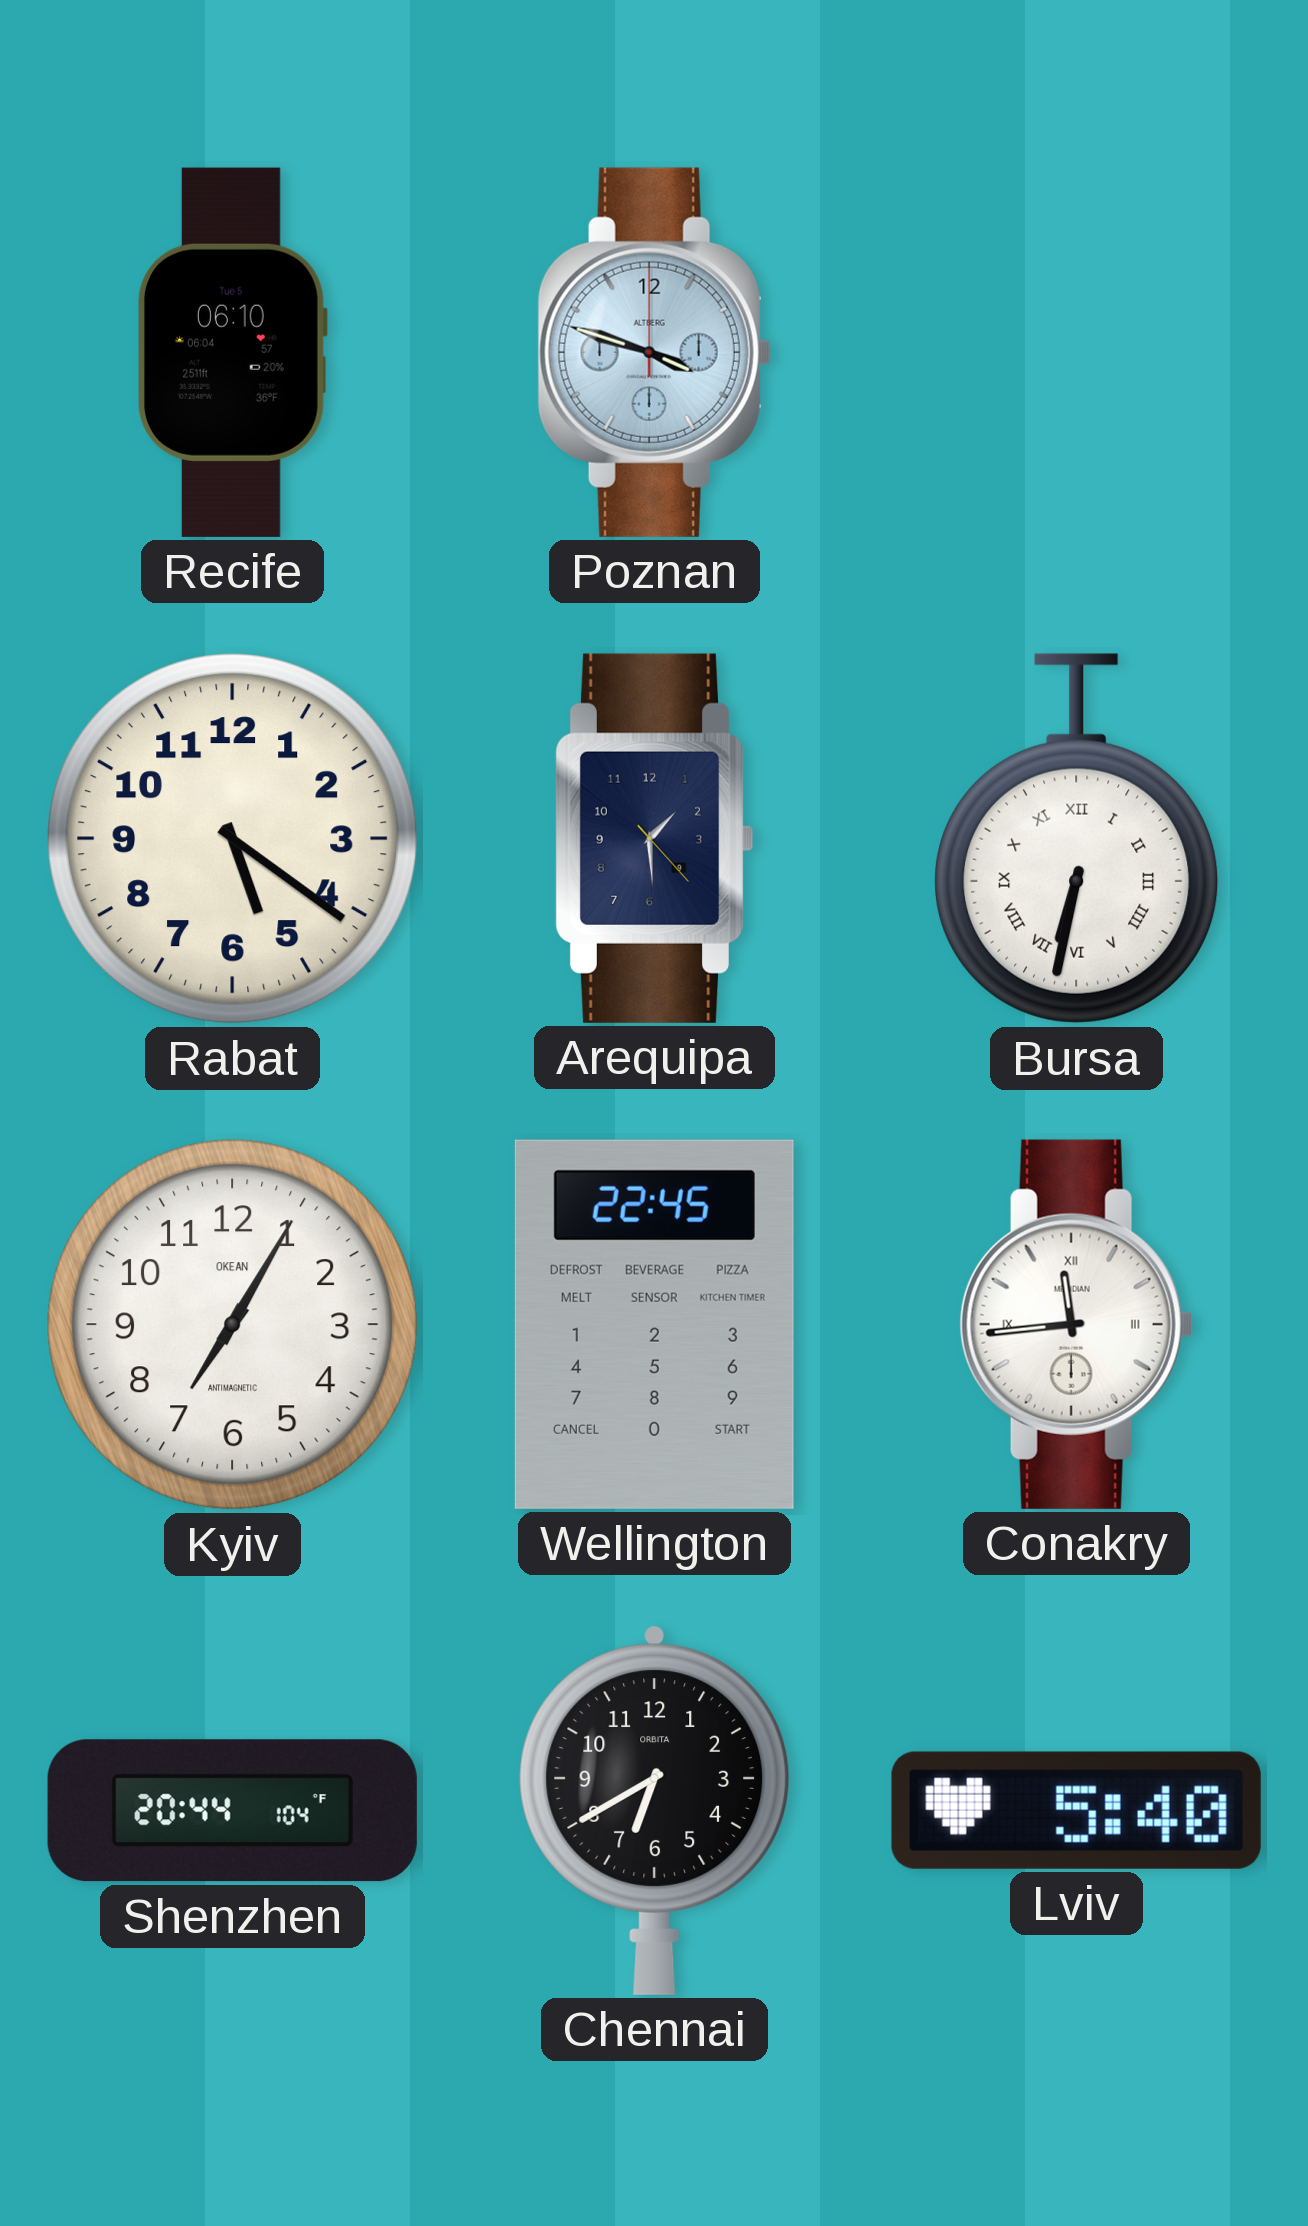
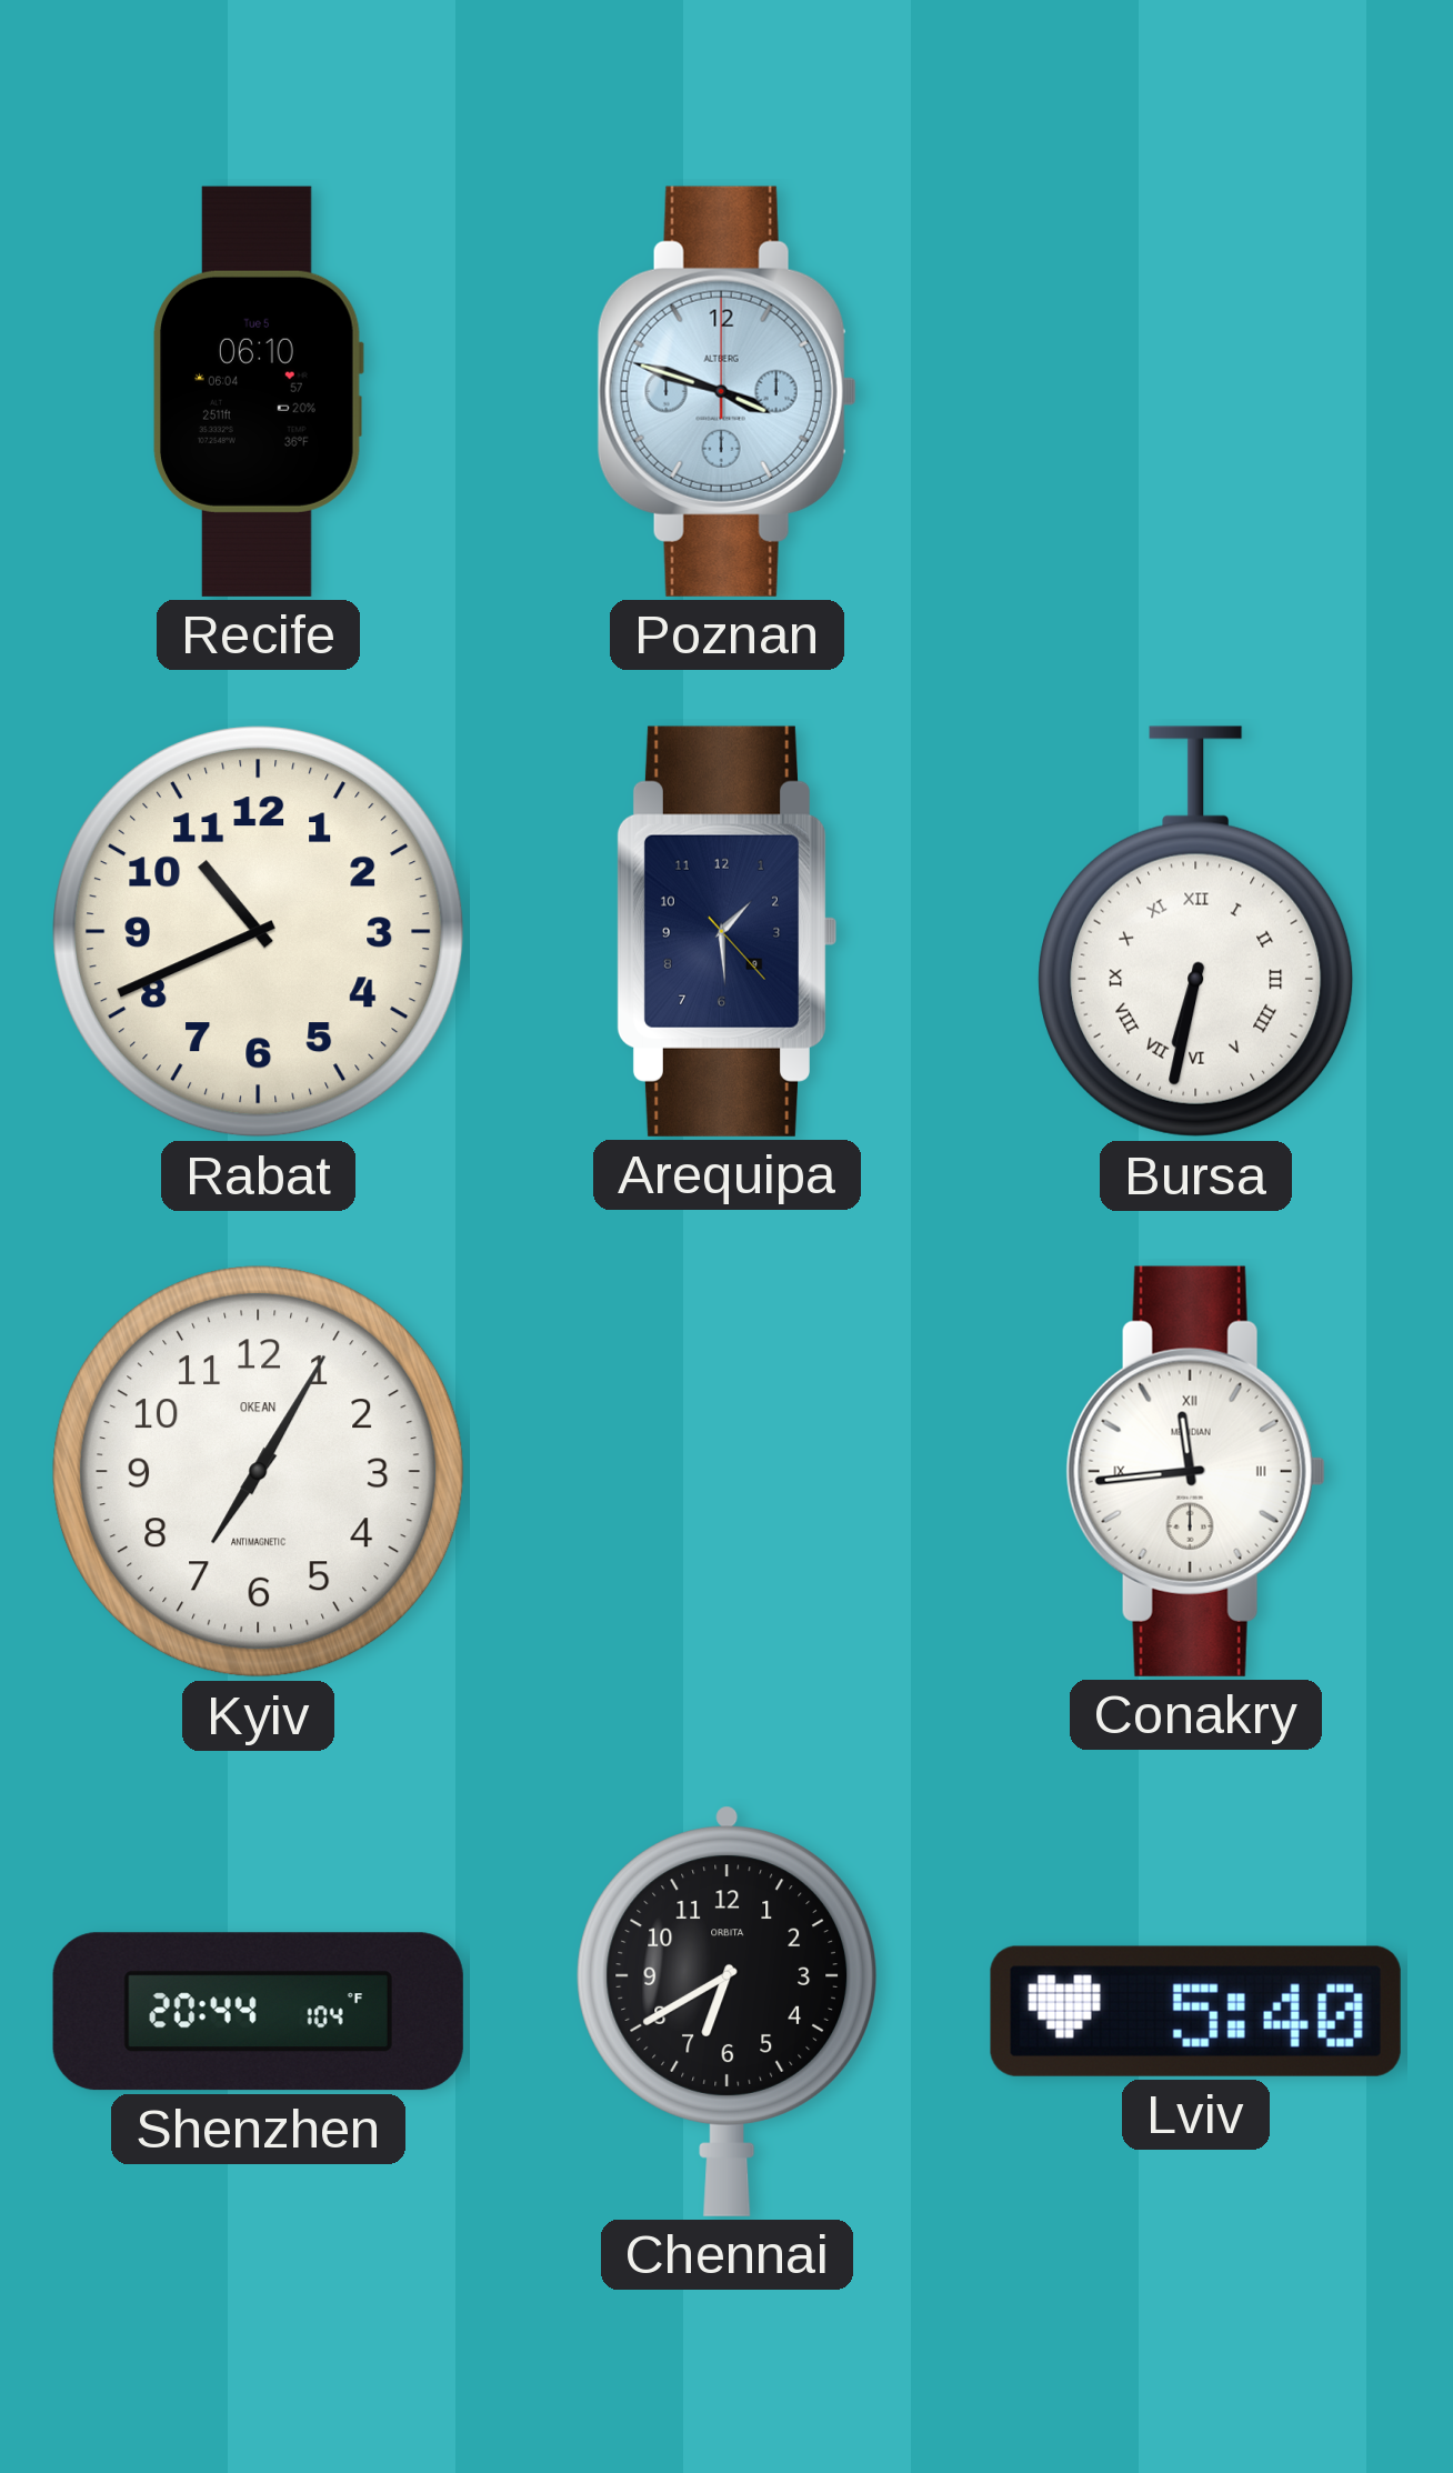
Rabat: 5:21 -> 10:41 (259, 932)
Wellington: 22:45 -> none (654, 1324)
